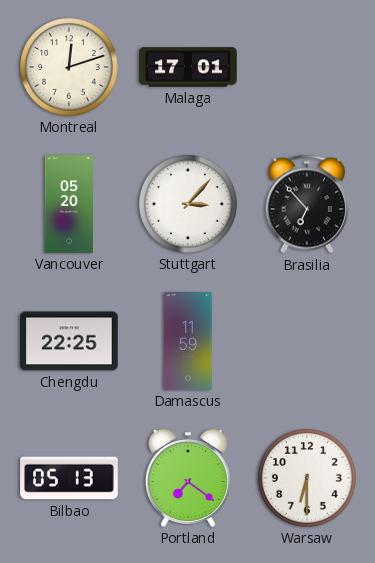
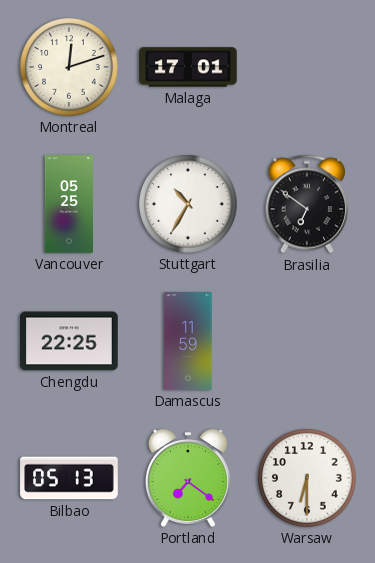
Vancouver: 05:20 -> 05:25 (68, 204)
Stuttgart: 3:07 -> 10:35 (189, 205)
Brasilia: 6:53 -> 6:51 (307, 204)
